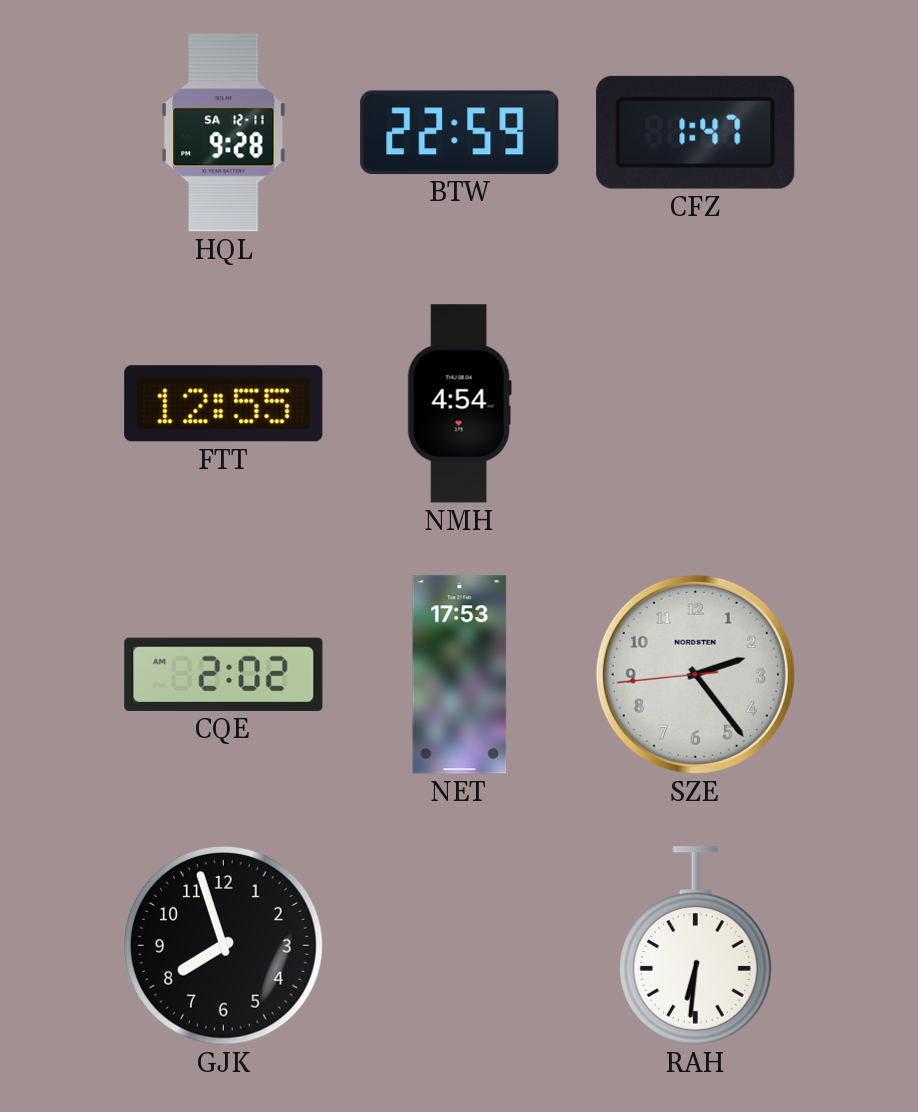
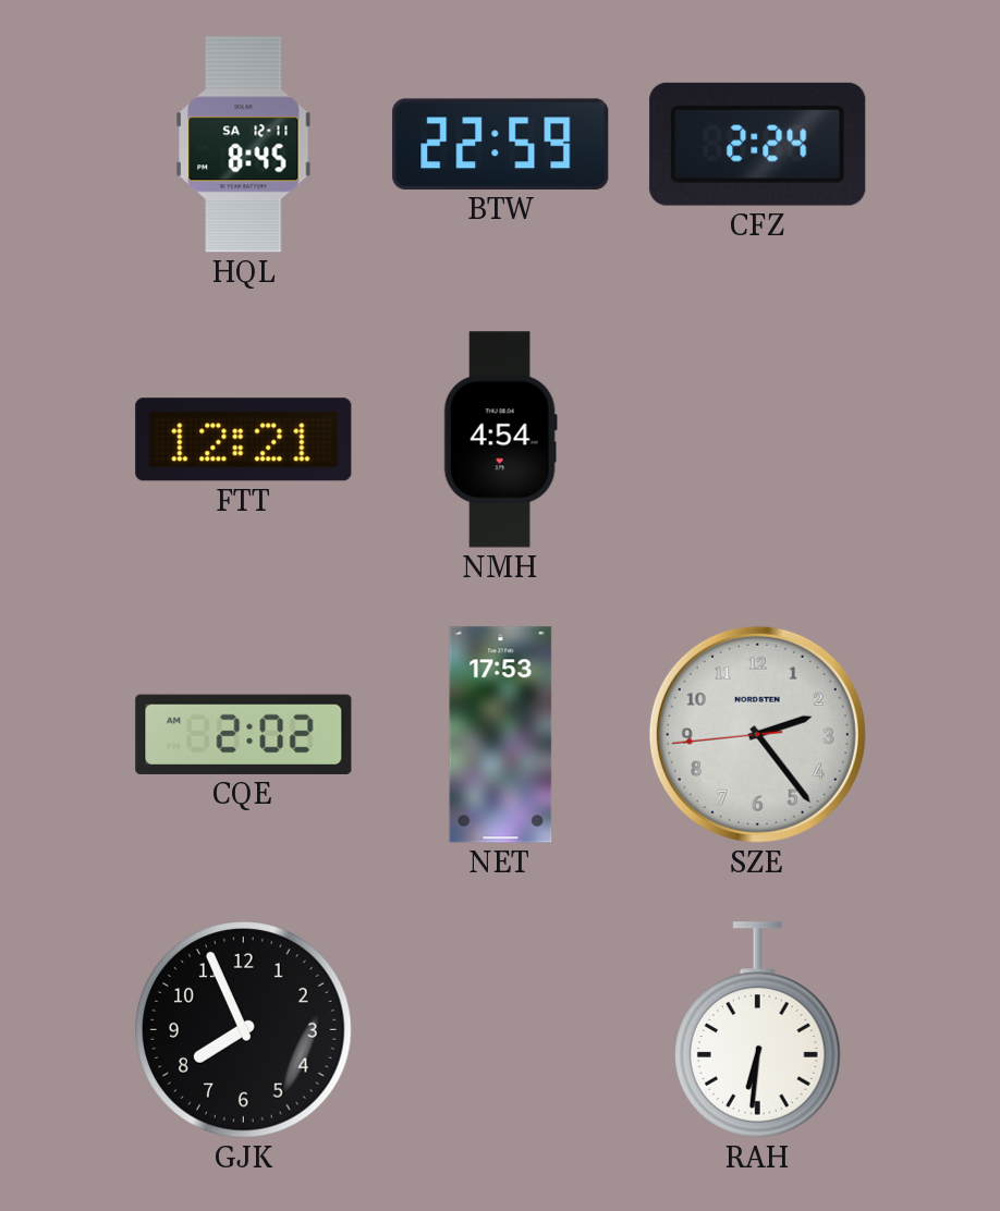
HQL: 9:28 -> 8:45 (244, 145)
CFZ: 1:47 -> 2:24 (758, 144)
FTT: 12:55 -> 12:21 (244, 440)
GJK: 7:57 -> 7:56 (244, 1030)
